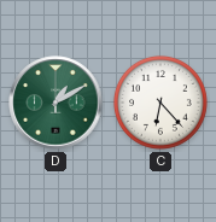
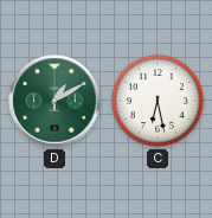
C: 6:23 -> 6:28 (158, 101)
